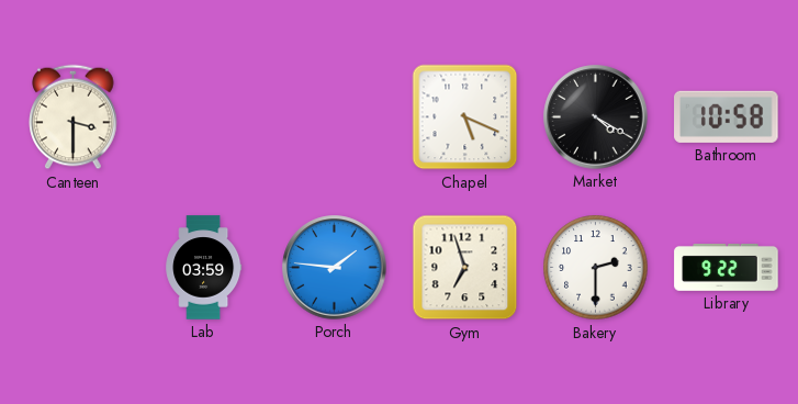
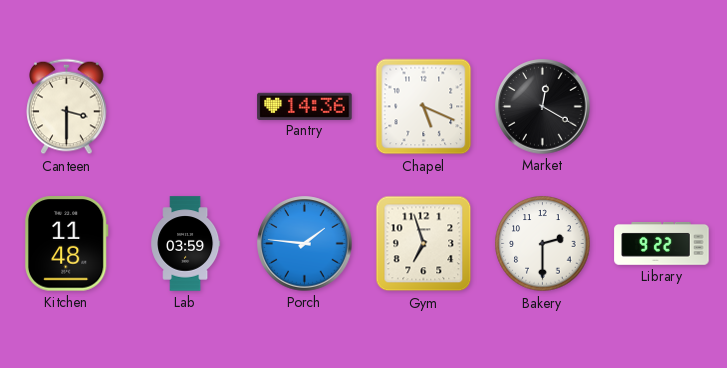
Pantry: none -> 14:36 (305, 106)
Market: 4:20 -> 12:20 (543, 107)
Bathroom: 10:58 -> none (727, 116)
Kitchen: none -> 11:48 (66, 244)
